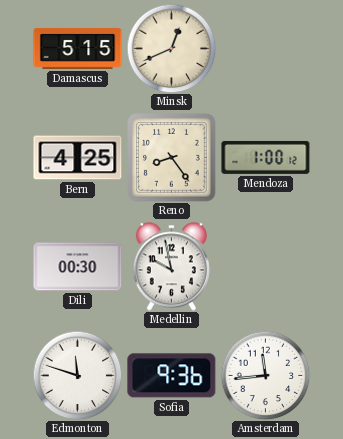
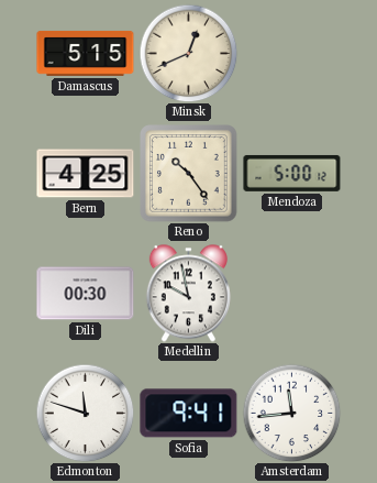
Reno: 8:24 -> 10:24 (189, 174)
Mendoza: 1:00 -> 5:00 (292, 173)
Sofia: 9:36 -> 9:41 (189, 414)
